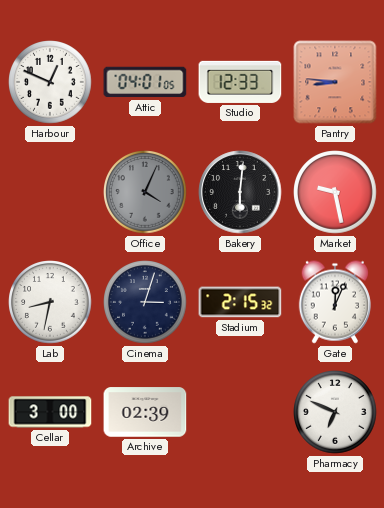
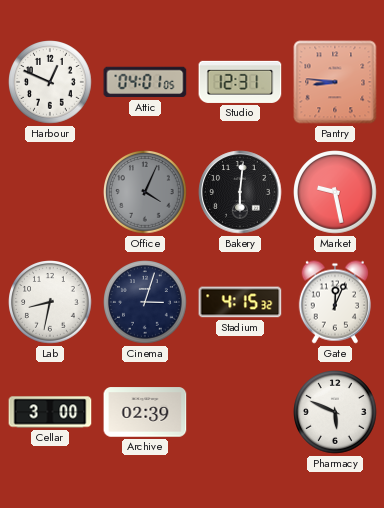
Studio: 12:33 -> 12:31 (240, 82)
Stadium: 2:15 -> 4:15 (240, 302)
Pharmacy: 6:49 -> 5:49 (335, 412)
